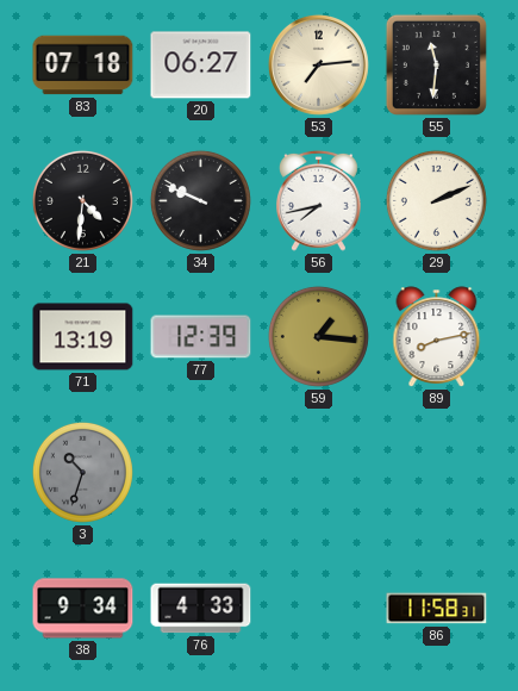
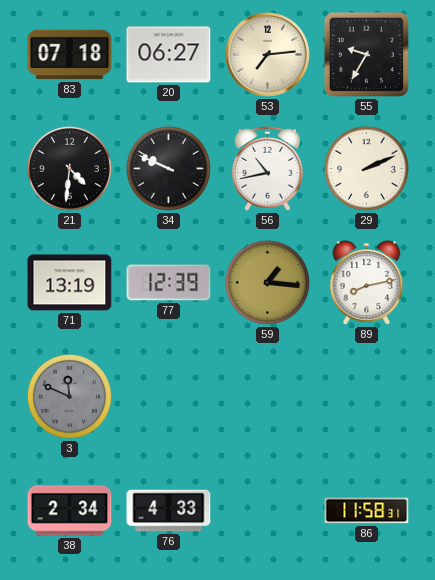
55: 11:31 -> 9:35 (366, 54)
56: 7:43 -> 10:43 (268, 168)
3: 10:33 -> 11:49 (69, 396)
38: 9:34 -> 2:34 (70, 511)
